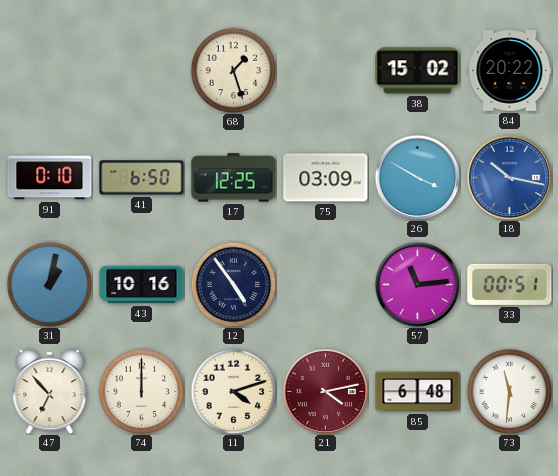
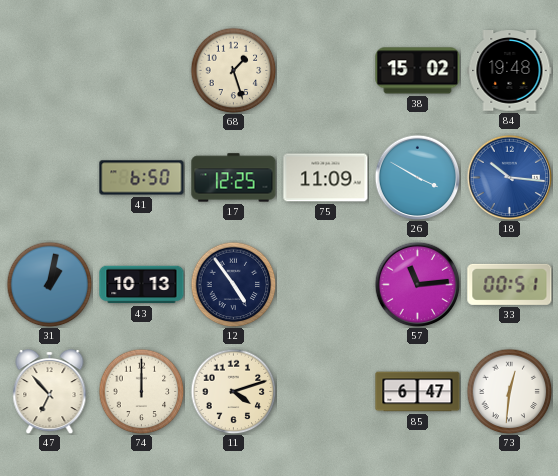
84: 20:22 -> 19:48 (510, 71)
91: 0:10 -> none (50, 178)
75: 03:09 -> 11:09 (326, 178)
18: 10:17 -> 10:16 (509, 177)
43: 10:16 -> 10:13 (142, 285)
21: 4:13 -> none (325, 391)
85: 6:48 -> 6:47 (418, 392)
73: 11:31 -> 12:31 (509, 391)
